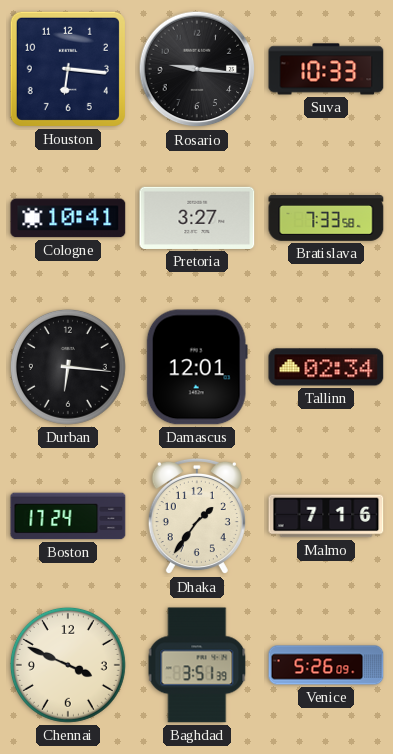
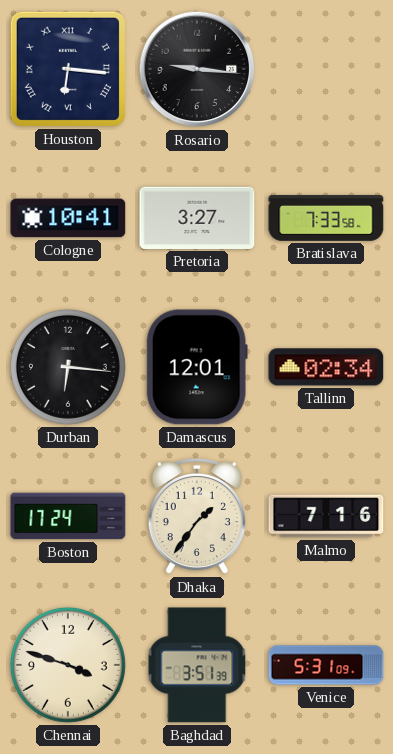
Houston numerals: Arabic -> Roman (68, 69)
Suva: 10:33 -> none (326, 69)
Chennai: 3:49 -> 3:48 (68, 665)
Venice: 5:26 -> 5:31 (326, 665)
